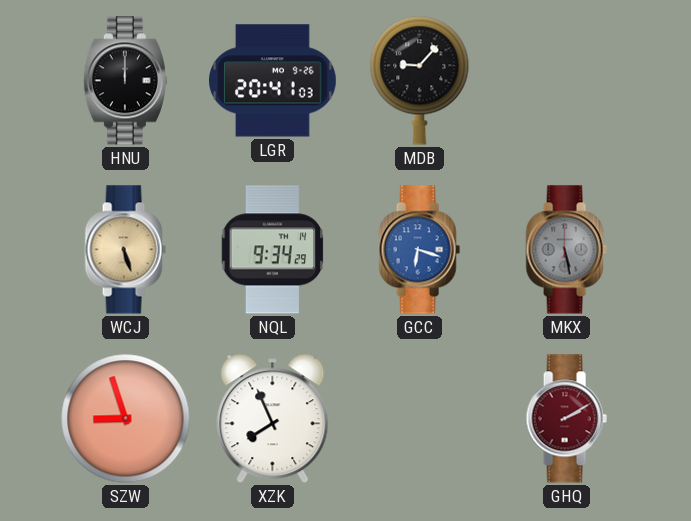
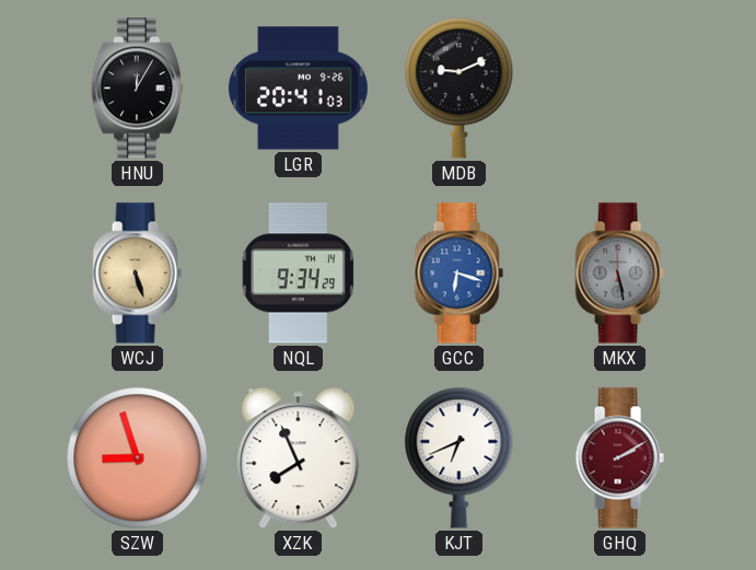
HNU: 12:00 -> 12:05 (137, 89)
MDB: 9:07 -> 9:11 (460, 88)
KJT: none -> 6:41 (460, 457)
